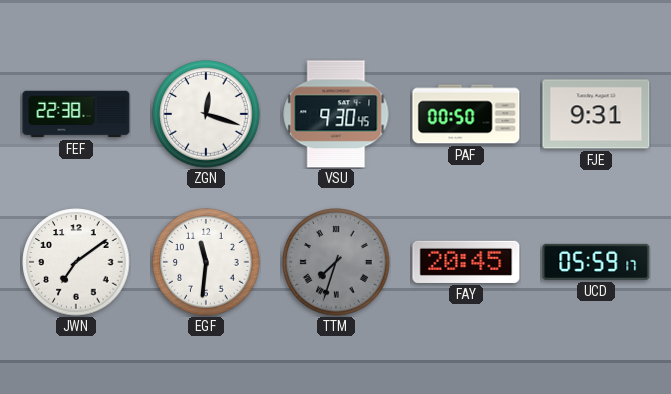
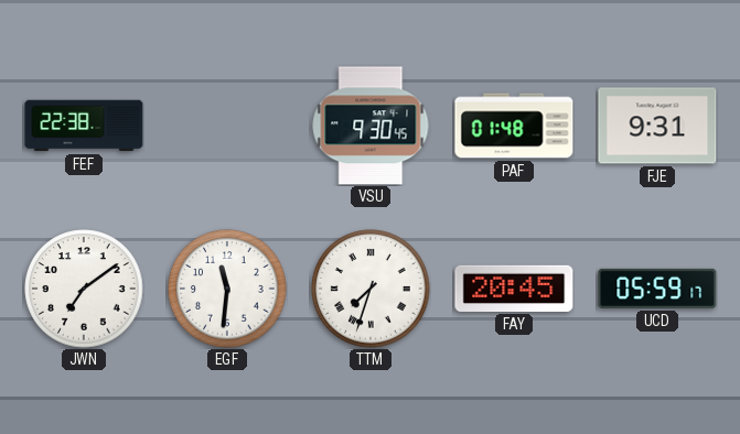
ZGN: 12:18 -> none (206, 114)
PAF: 00:50 -> 01:48 (514, 126)
TTM dial: grey -> white (371, 289)
